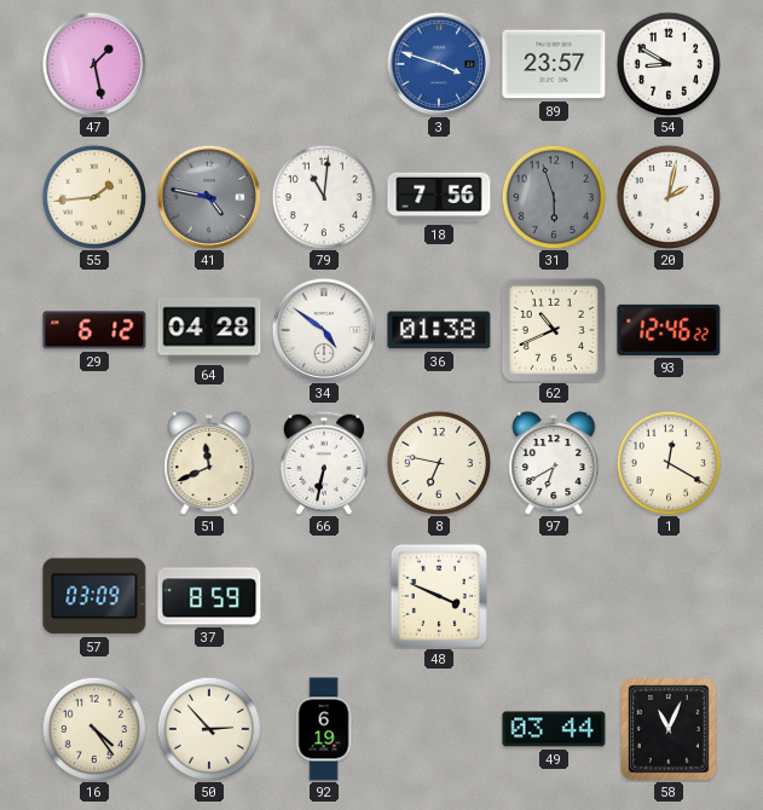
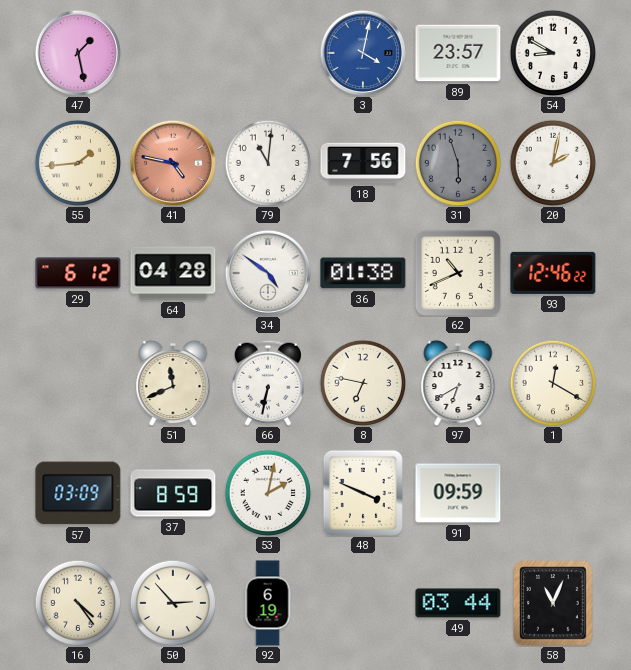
3: 3:48 -> 4:02 (363, 53)
41 dial: grey -> salmon (173, 163)
53: none -> 2:02 (268, 493)
91: none -> 09:59 (458, 493)
